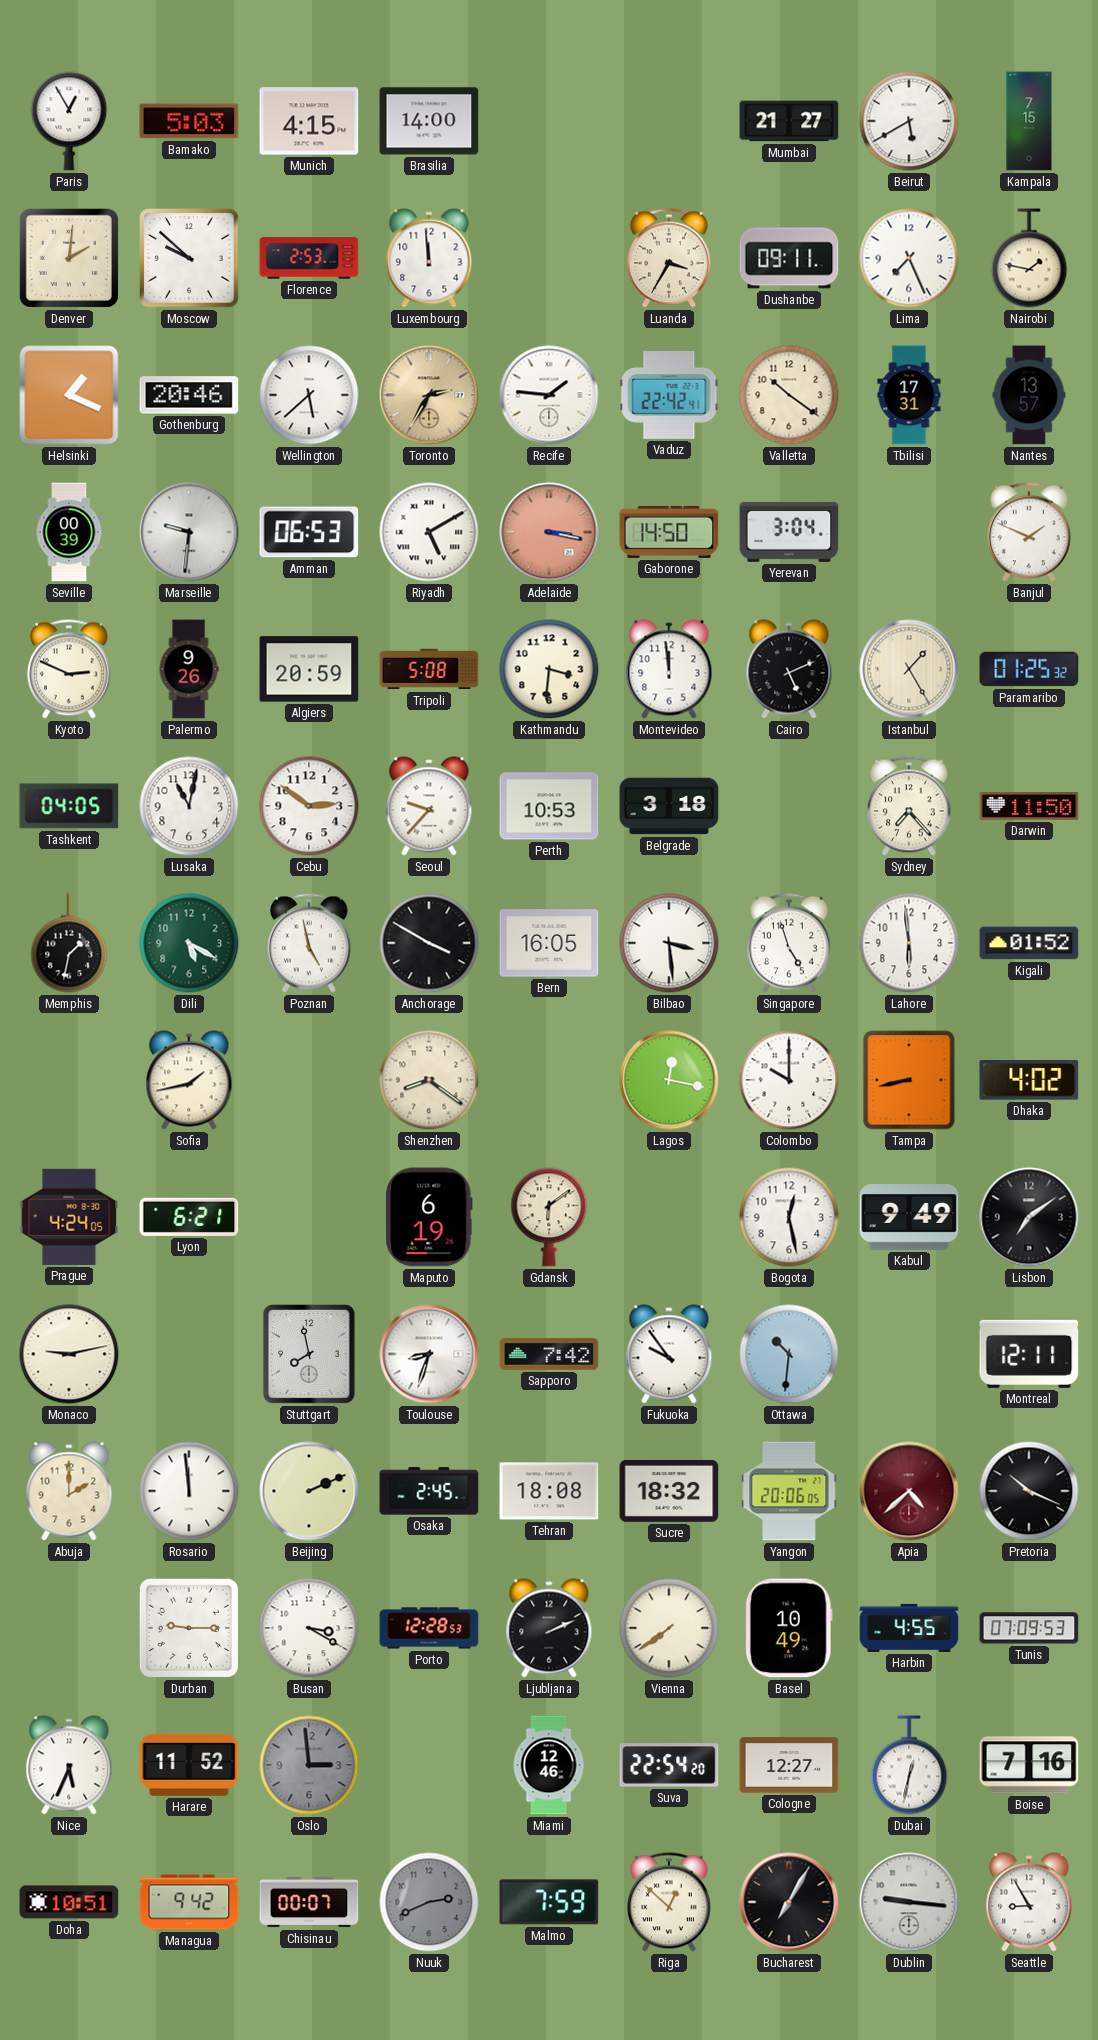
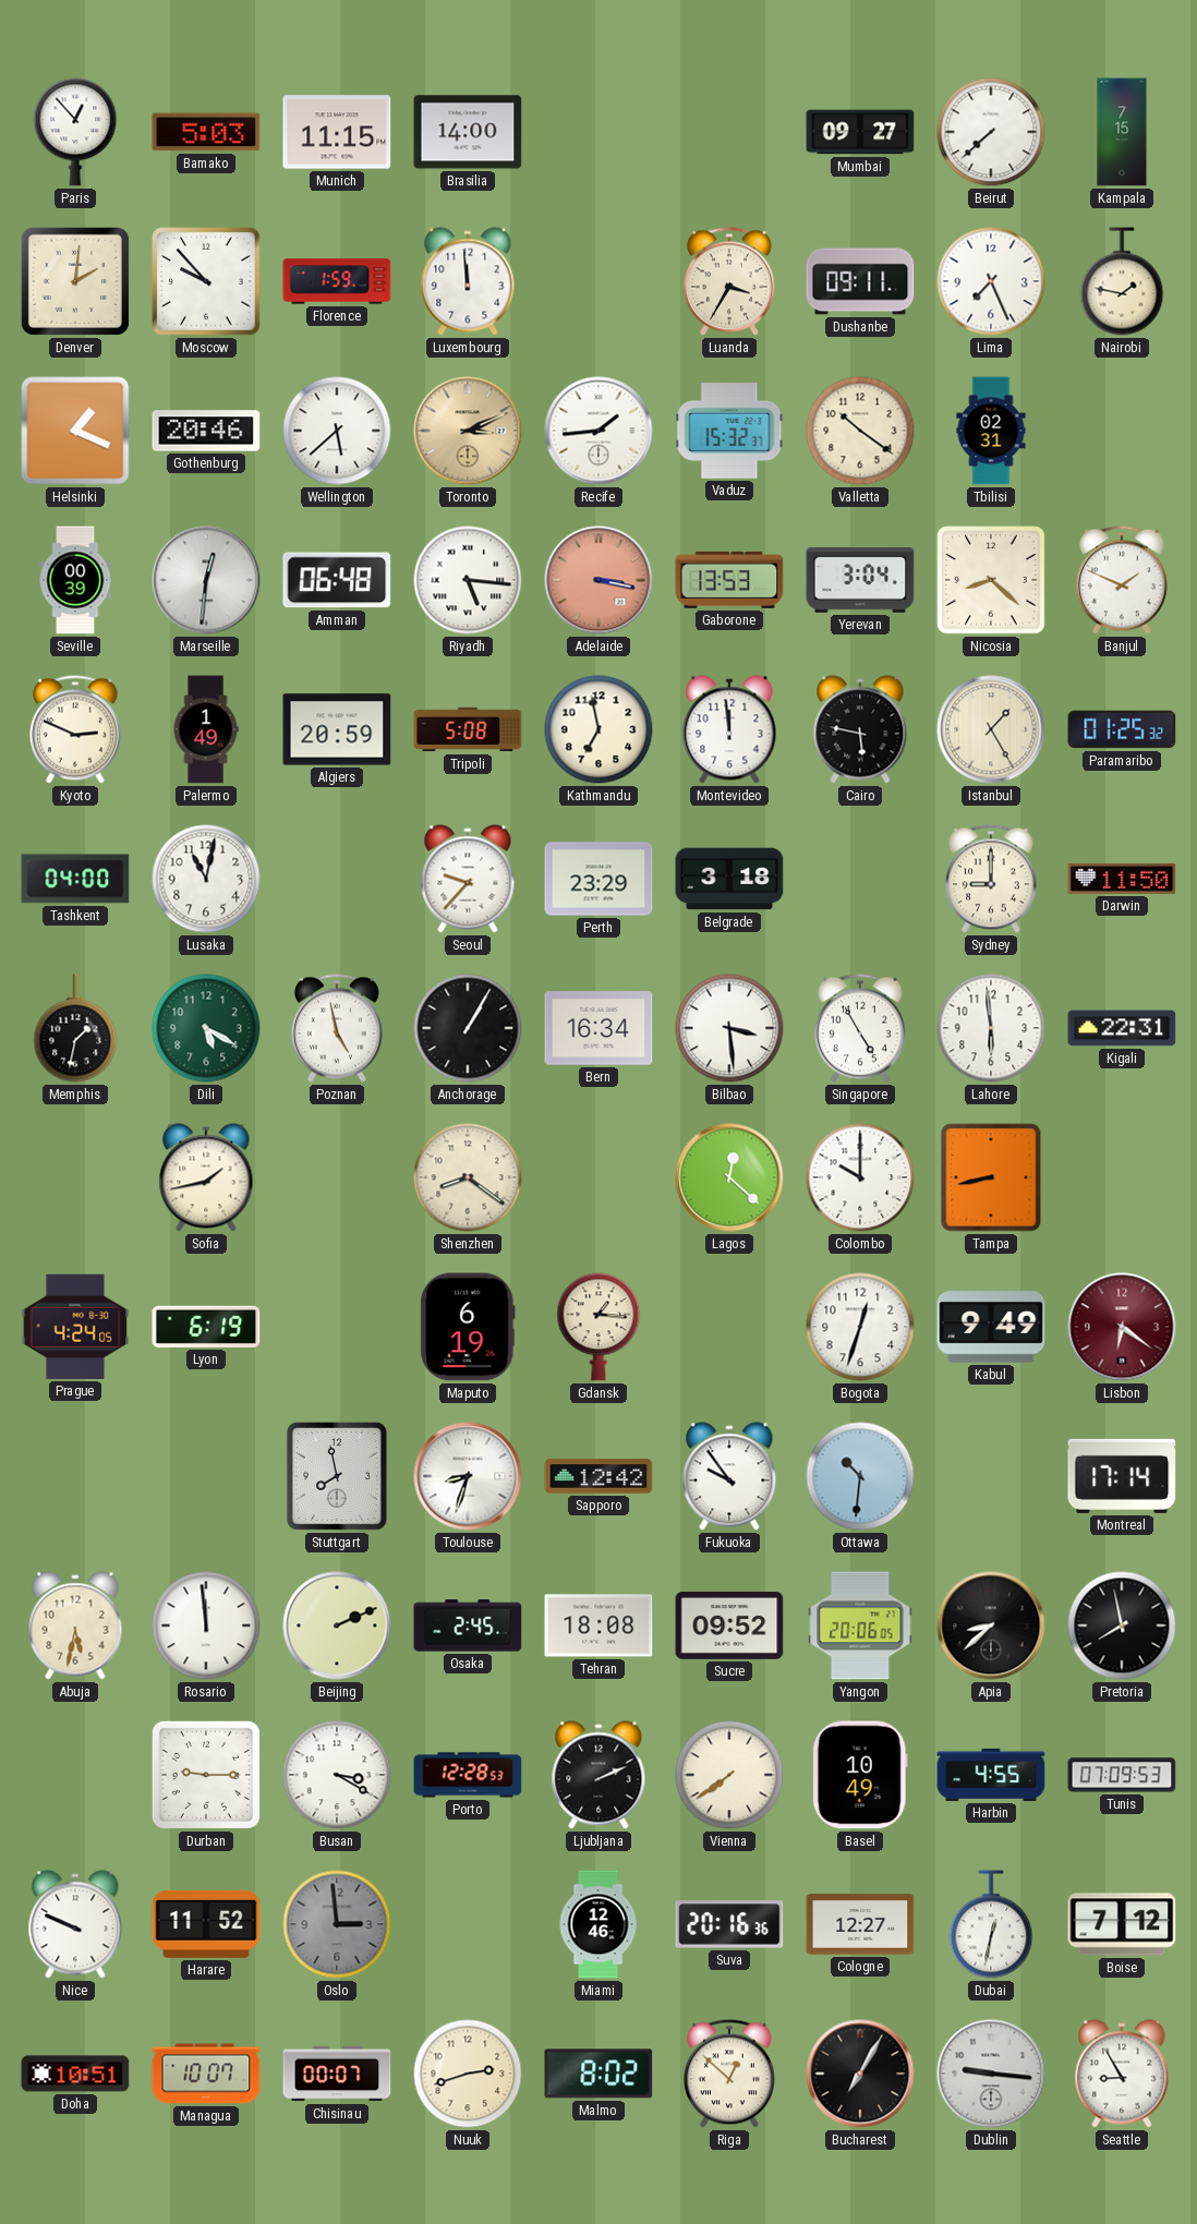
Paris: 12:55 -> 12:53 (75, 132)
Munich: 4:15 -> 11:15 (337, 132)
Mumbai: 21:27 -> 09:27 (860, 132)
Beirut: 5:40 -> 7:38 (991, 132)
Moscow: 9:52 -> 9:53 (206, 281)
Florence: 2:53 -> 1:59 (337, 281)
Toronto: 2:35 -> 3:11 (468, 431)
Recife: 1:46 -> 1:44 (598, 431)
Vaduz: 22:42 -> 15:32 (729, 432)
Tbilisi: 17:31 -> 02:31 (991, 431)
Nantes: 13:57 -> none (1029, 395)
Marseille: 9:31 -> 12:31 (206, 580)
Amman: 06:53 -> 06:48 (337, 580)
Riyadh: 5:10 -> 5:16 (468, 580)
Gaborone: 14:50 -> 13:53 (729, 580)
Nicosia: none -> 8:22 (991, 580)
Palermo: 9:26 -> 1:49 (206, 729)
Kathmandu: 3:31 -> 6:58 (598, 729)
Cairo: 5:11 -> 5:47 (860, 729)
Tashkent: 04:05 -> 04:00 (75, 879)
Cebu: 2:51 -> none (309, 806)
Perth: 10:53 -> 23:29 (598, 879)
Sydney: 7:23 -> 9:00 (992, 879)
Anchorage: 3:50 -> 1:05 (468, 1028)
Bern: 16:05 -> 16:34 (598, 1028)
Singapore: 4:57 -> 4:55 (861, 1028)
Kigali: 01:52 -> 22:31 (1122, 1028)
Lagos: 12:17 -> 12:22 (729, 1177)
Dhaka: 4:02 -> none (1029, 1080)
Lyon: 6:21 -> 6:19 (206, 1327)
Gdansk: 6:09 -> 1:16 (598, 1327)
Bogota: 12:28 -> 12:33 (860, 1327)
Lisbon: 7:09 -> 6:21 (1122, 1327)
Lisbon dial: black -> burgundy (1122, 1327)
Monaco: 9:13 -> none (69, 1354)
Sapporo: 7:42 -> 12:42 (598, 1476)
Montreal: 12:11 -> 17:14 (1122, 1476)
Abuja: 2:00 -> 5:32 (75, 1625)
Sucre: 18:32 -> 09:52 (729, 1625)
Apia: 4:38 -> 8:38 (991, 1625)
Apia dial: burgundy -> black (991, 1625)
Pretoria: 10:19 -> 7:58 (1122, 1625)
Nice: 5:34 -> 9:49 (75, 1924)
Suva: 22:54 -> 20:16 (729, 1924)
Boise: 7:16 -> 7:12 (1122, 1924)
Managua: 9:42 -> 10:07 (206, 2074)
Nuuk: 2:41 -> 2:42 (468, 2074)
Nuuk dial: grey -> cream (468, 2074)
Malmo: 7:59 -> 8:02 (598, 2074)
